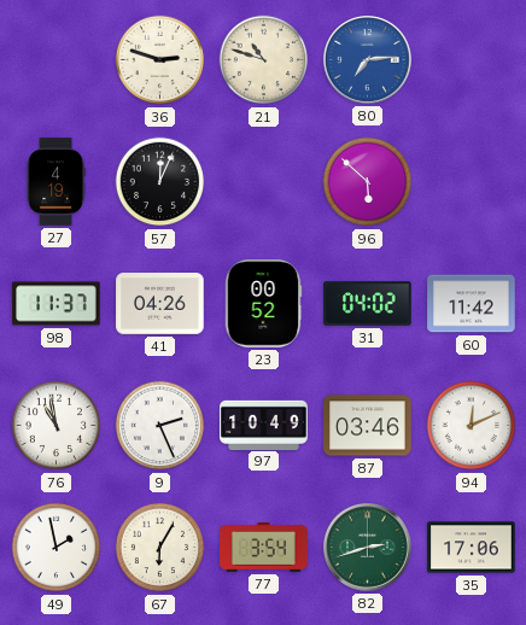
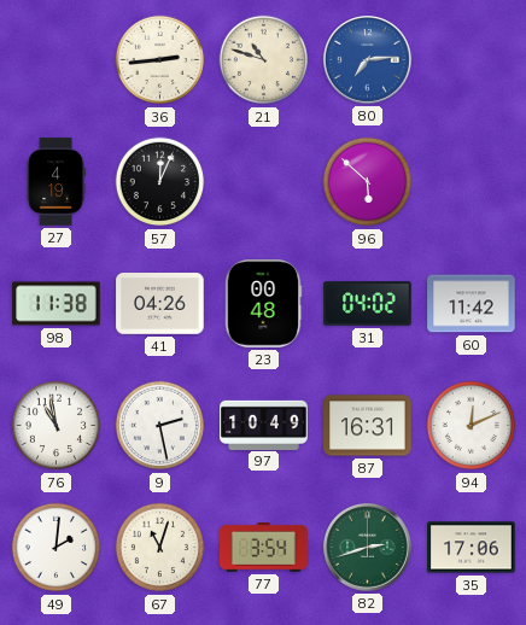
36: 2:48 -> 2:44 (160, 60)
98: 11:37 -> 11:38 (57, 304)
23: 00:52 -> 00:48 (263, 304)
9: 2:26 -> 2:28 (160, 426)
87: 03:46 -> 16:31 (368, 426)
49: 1:58 -> 2:01 (57, 548)
67: 6:05 -> 11:03 (160, 548)
